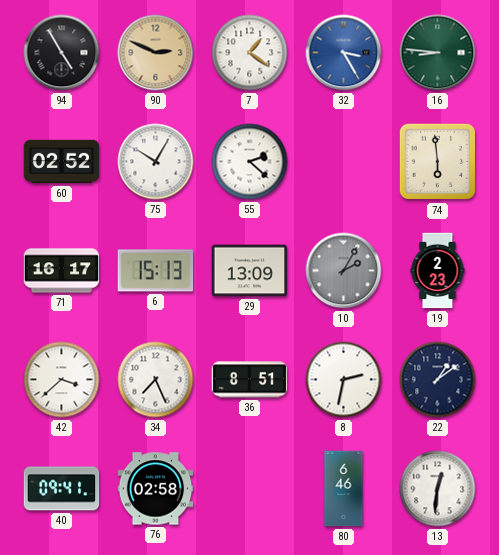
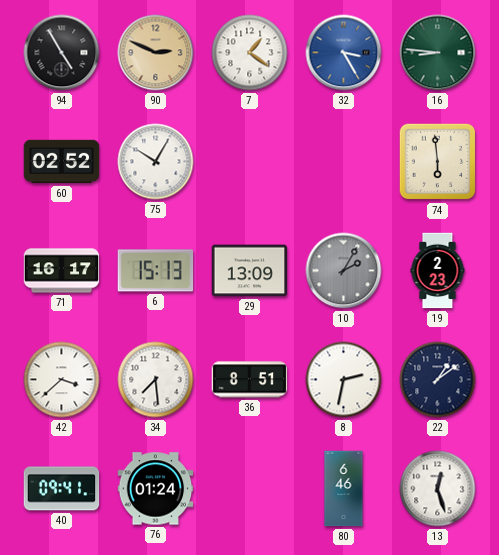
55: 2:22 -> none (250, 162)
34: 7:26 -> 7:29 (156, 380)
76: 02:58 -> 01:24 (156, 489)
13: 12:31 -> 12:27 (438, 489)
